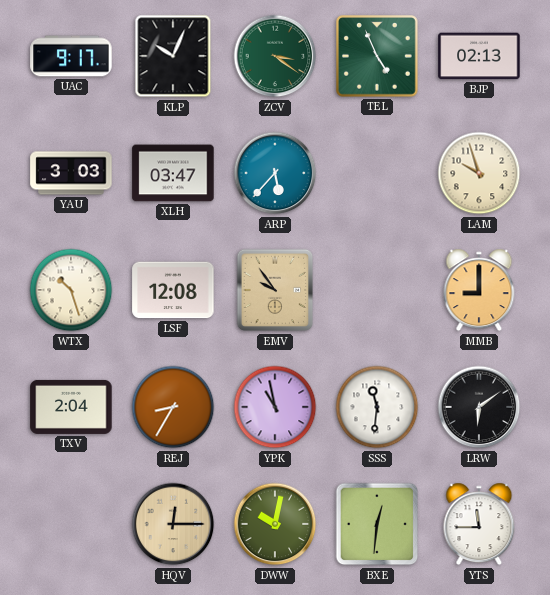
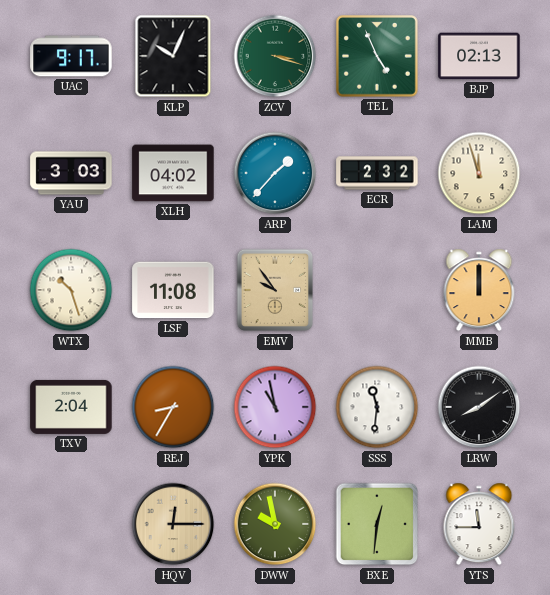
ZCV: 3:21 -> 3:18 (275, 56)
XLH: 03:47 -> 04:02 (173, 173)
ARP: 5:37 -> 1:37 (275, 173)
ECR: none -> 2:32 (377, 173)
LAM: 9:57 -> 11:57 (479, 173)
LSF: 12:08 -> 11:08 (173, 290)
MMB: 9:00 -> 12:00 (479, 290)
LRW: 6:09 -> 8:09 (479, 407)
DWW: 10:02 -> 9:58 (275, 524)
